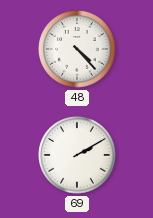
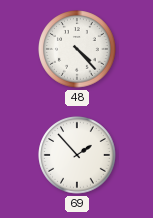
69: 2:10 -> 1:53 (77, 155)
